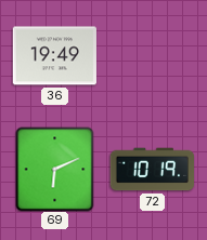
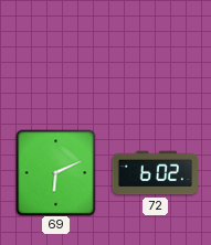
36: 19:49 -> none (54, 56)
72: 10:19 -> 6:02 (155, 173)
